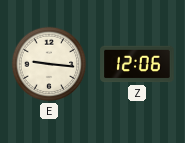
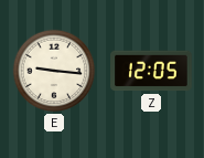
Z: 12:06 -> 12:05 (151, 71)
